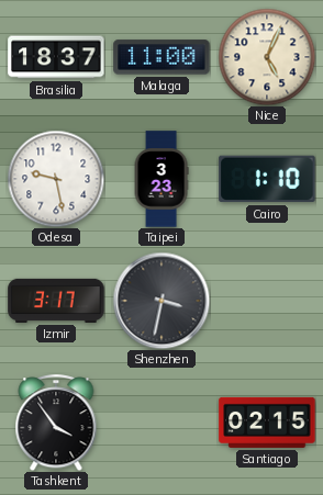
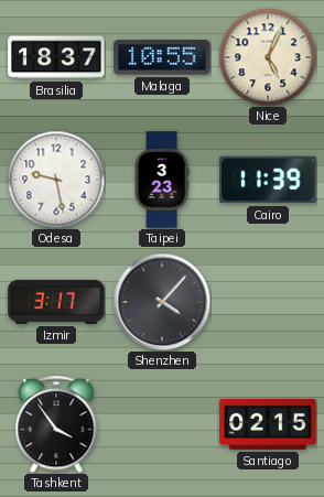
Malaga: 11:00 -> 10:55 (162, 57)
Cairo: 1:10 -> 11:39 (268, 180)
Shenzhen: 3:32 -> 4:07 (162, 302)
